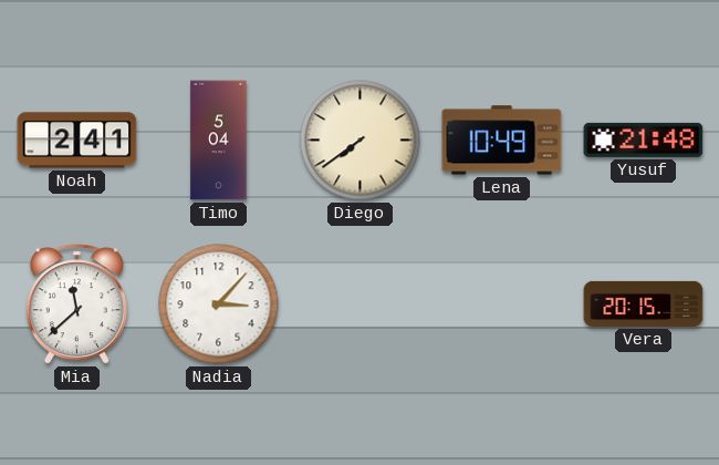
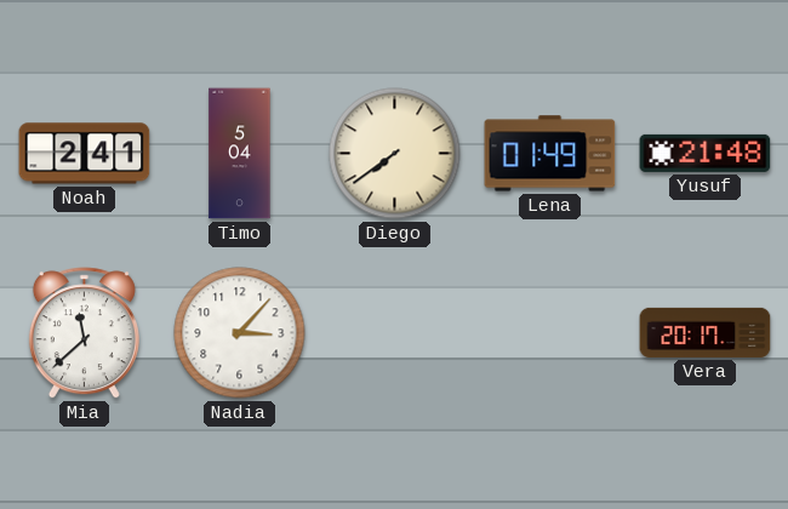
Lena: 10:49 -> 01:49 (550, 154)
Vera: 20:15 -> 20:17 (706, 332)
